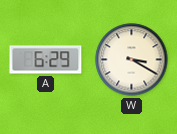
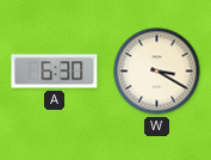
A: 6:29 -> 6:30 (55, 72)
